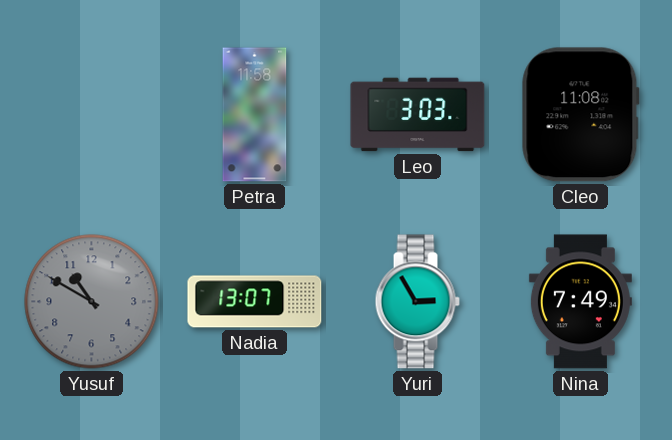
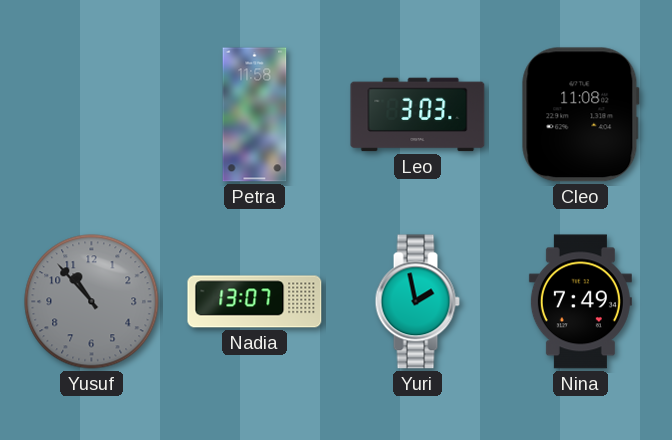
Yusuf: 10:50 -> 10:53 (92, 302)
Yuri: 2:55 -> 1:58 (417, 302)
